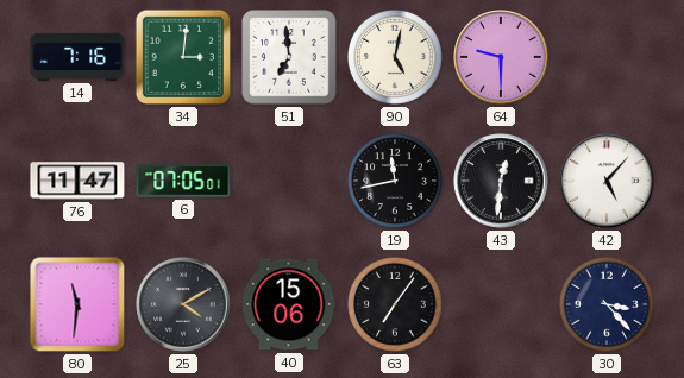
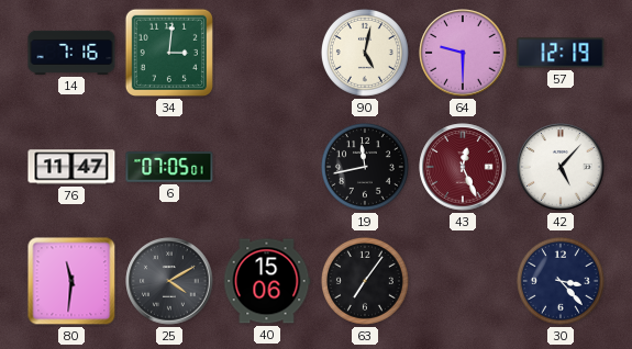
51: 6:59 -> none (289, 57)
57: none -> 12:19 (561, 53)
43: 12:31 -> 12:26 (463, 167)
43 dial: black -> burgundy (463, 167)
